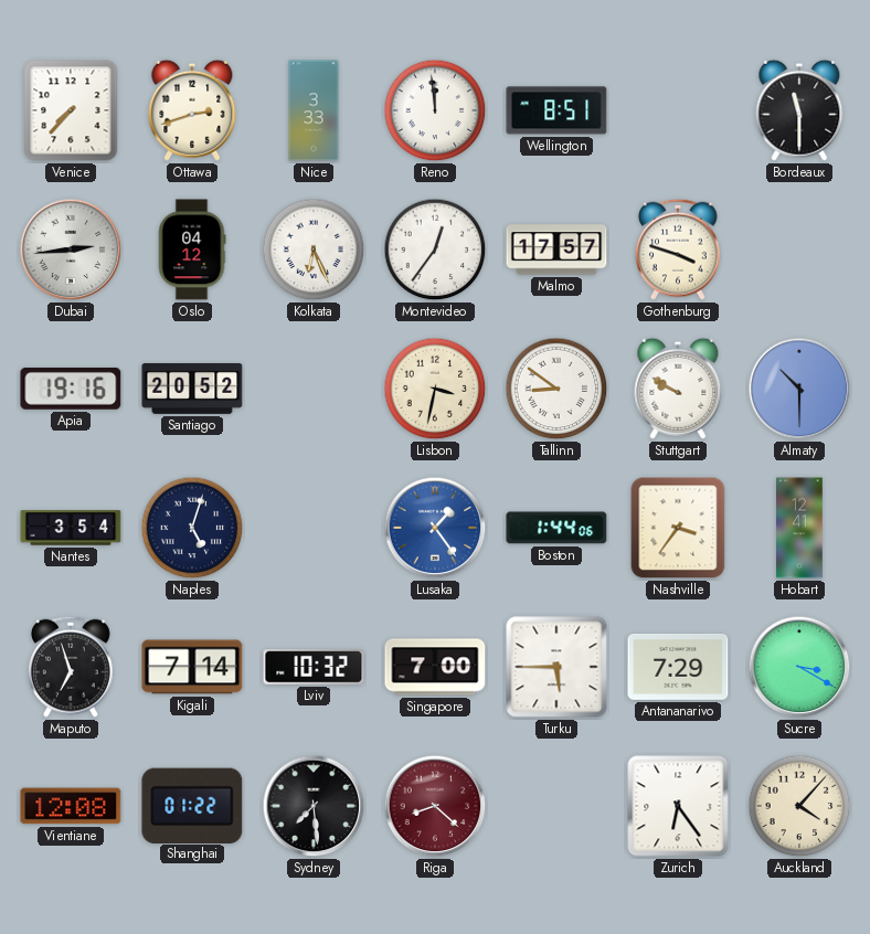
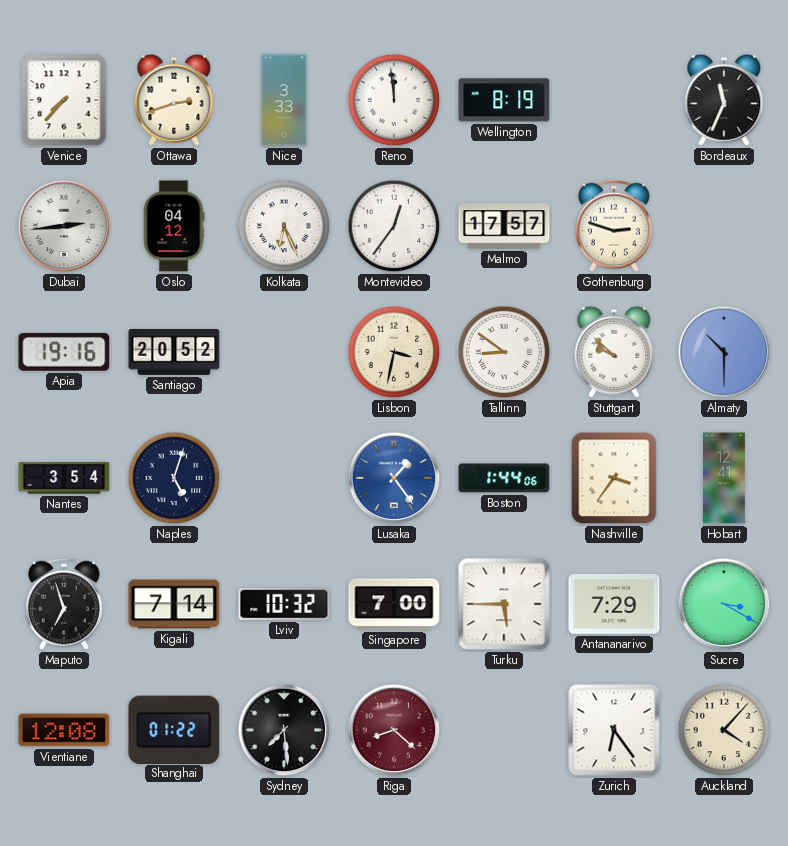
Wellington: 8:51 -> 8:19 (504, 100)
Bordeaux: 11:30 -> 11:34 (724, 100)
Gothenburg: 3:48 -> 2:48 (615, 226)
Stuttgart: 9:50 -> 9:52 (614, 352)
